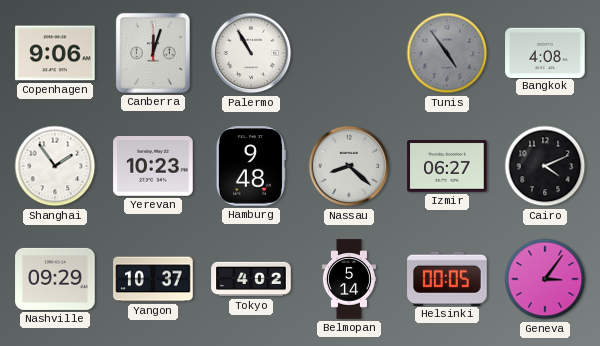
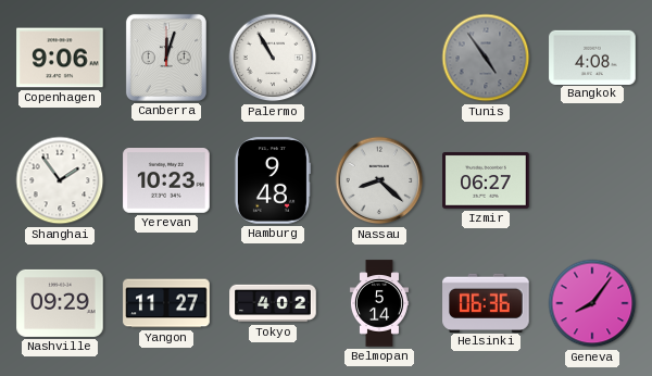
Cairo: 4:11 -> none (545, 166)
Yangon: 10:37 -> 11:27 (166, 303)
Helsinki: 00:05 -> 06:36 (486, 302)
Geneva: 3:06 -> 8:06 (592, 303)
